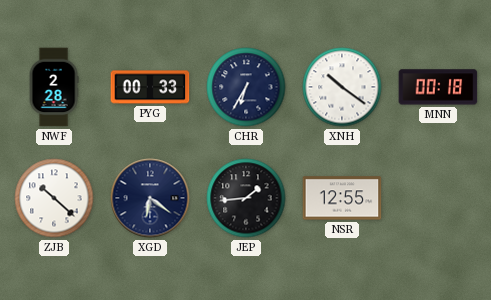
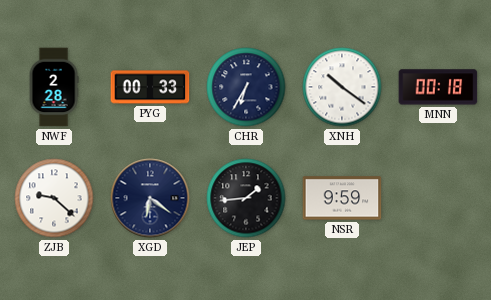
ZJB: 10:22 -> 9:22 (54, 198)
NSR: 12:55 -> 9:59 (342, 198)
